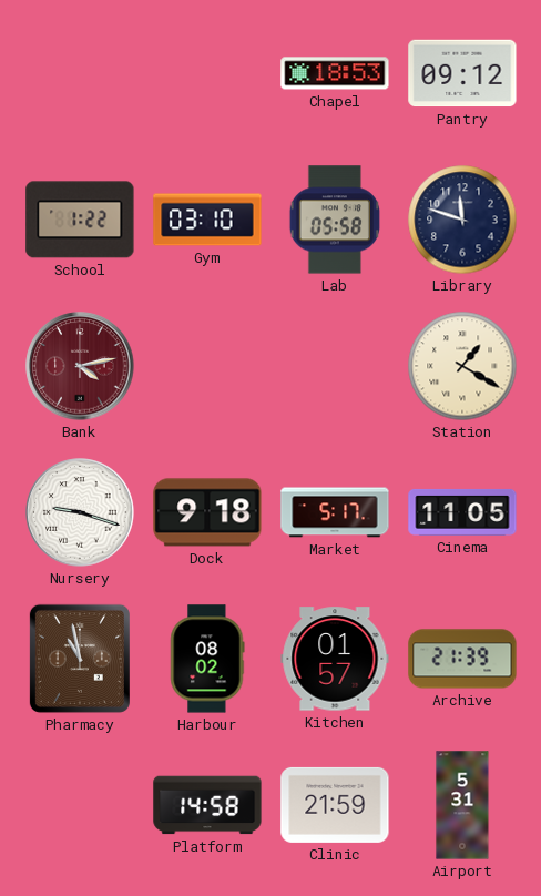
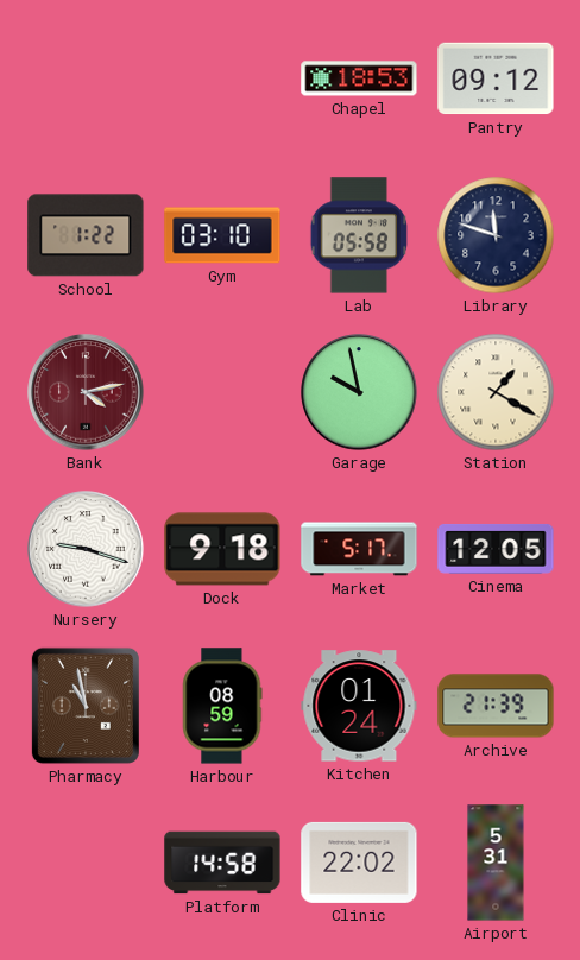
Garage: none -> 9:58 (359, 392)
Cinema: 11:05 -> 12:05 (496, 549)
Harbour: 08:02 -> 08:59 (222, 706)
Kitchen: 01:57 -> 01:24 (359, 706)
Clinic: 21:59 -> 22:02 (359, 863)
